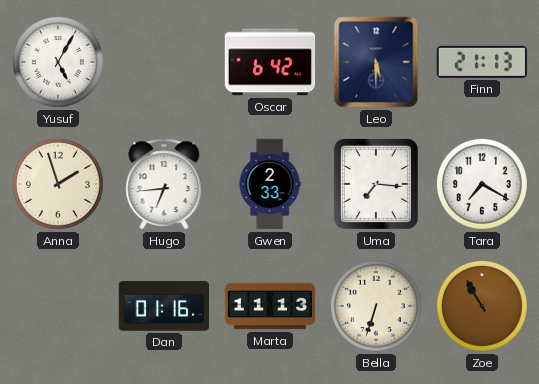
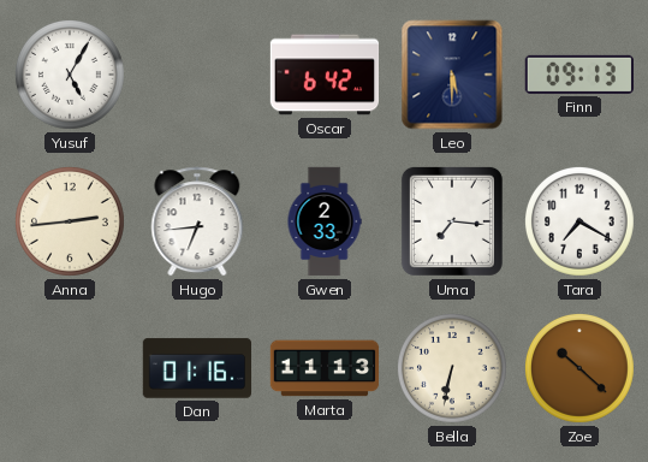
Finn: 21:13 -> 09:13 (578, 75)
Anna: 1:57 -> 2:44 (71, 223)
Bella: 6:33 -> 6:32 (453, 369)
Zoe: 10:55 -> 10:22 (581, 369)
